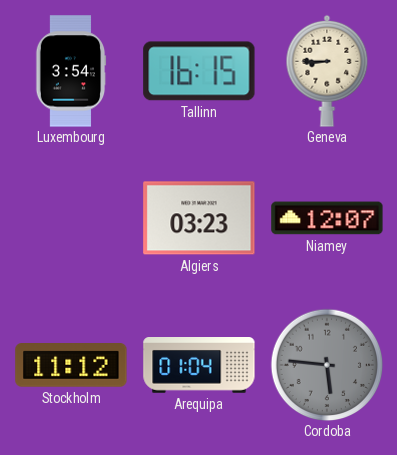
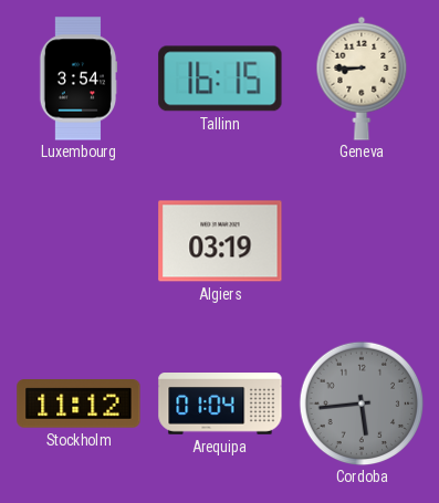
Algiers: 03:23 -> 03:19 (220, 241)
Niamey: 12:07 -> none (327, 218)
Cordoba: 5:46 -> 5:44 (362, 404)
